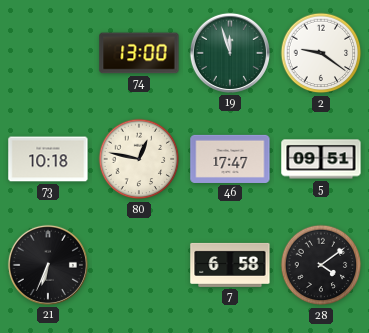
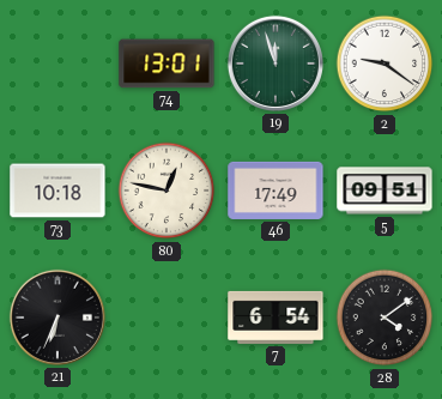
74: 13:00 -> 13:01 (166, 64)
46: 17:47 -> 17:49 (276, 191)
7: 6:58 -> 6:54 (276, 318)
